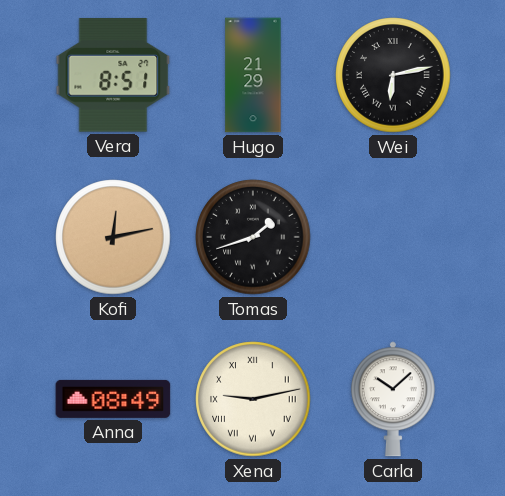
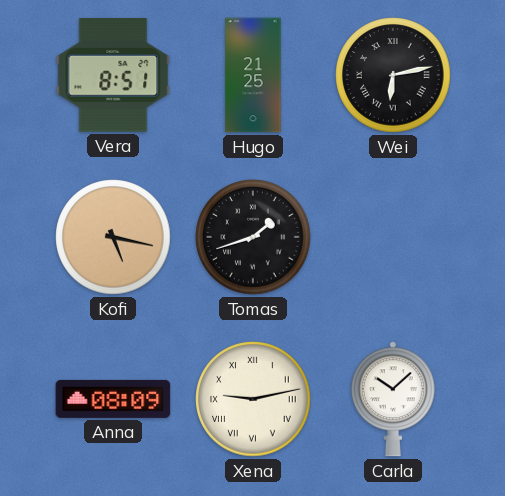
Hugo: 21:29 -> 21:25 (253, 75)
Kofi: 12:13 -> 5:17 (113, 237)
Anna: 08:49 -> 08:09 (113, 399)
